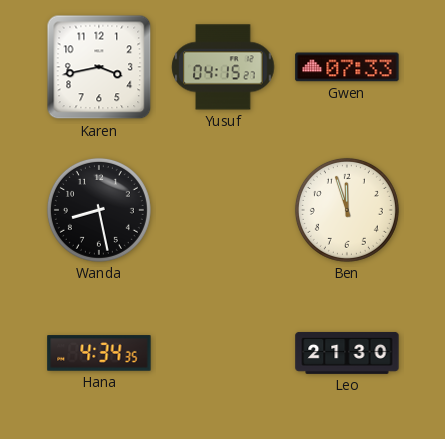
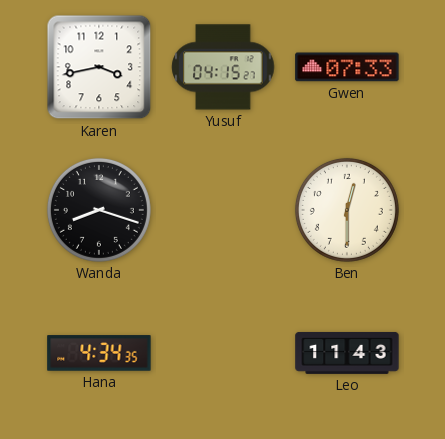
Wanda: 8:28 -> 8:18 (99, 210)
Ben: 11:57 -> 12:30 (347, 210)
Leo: 21:30 -> 11:43 (347, 353)
